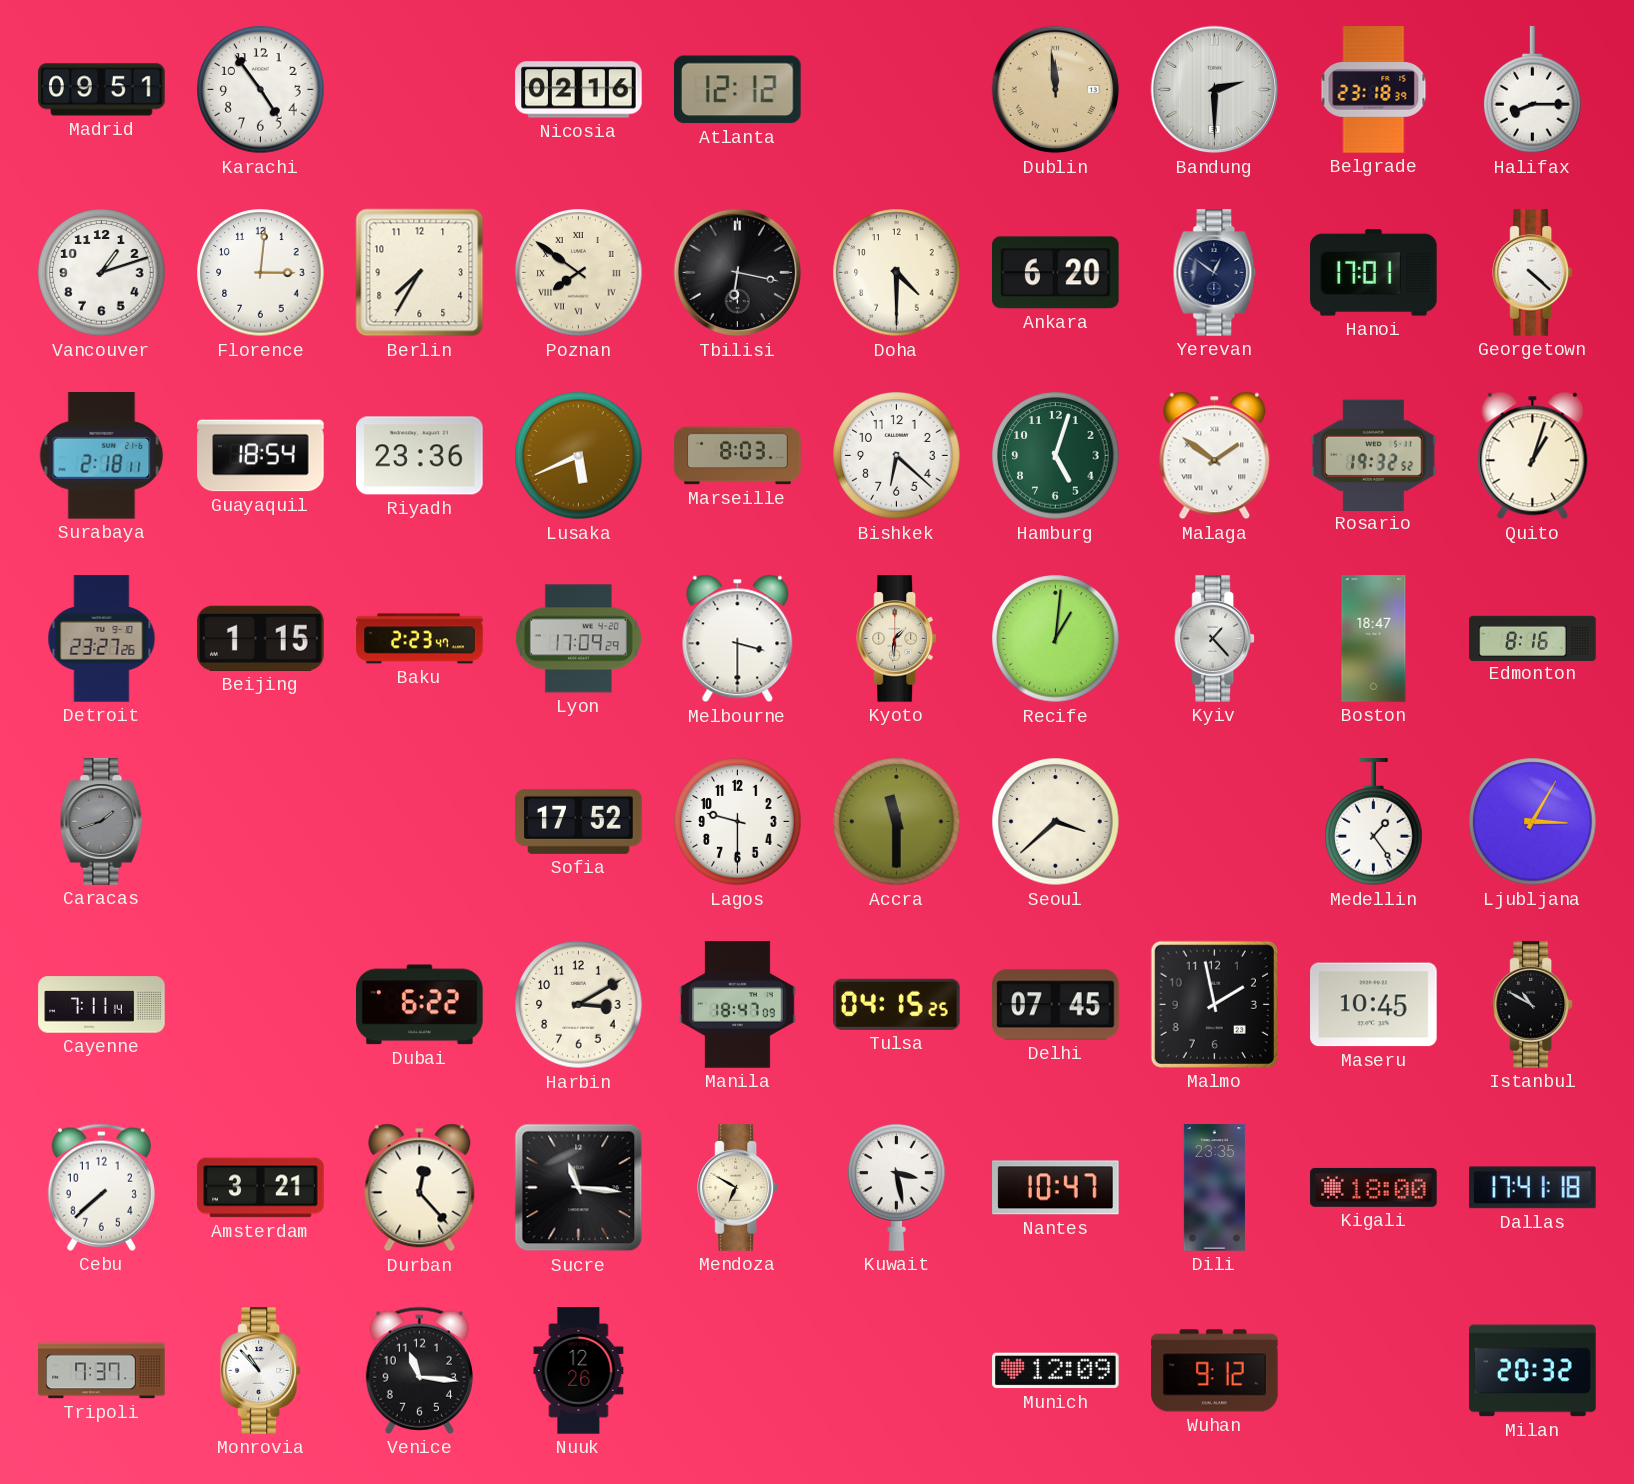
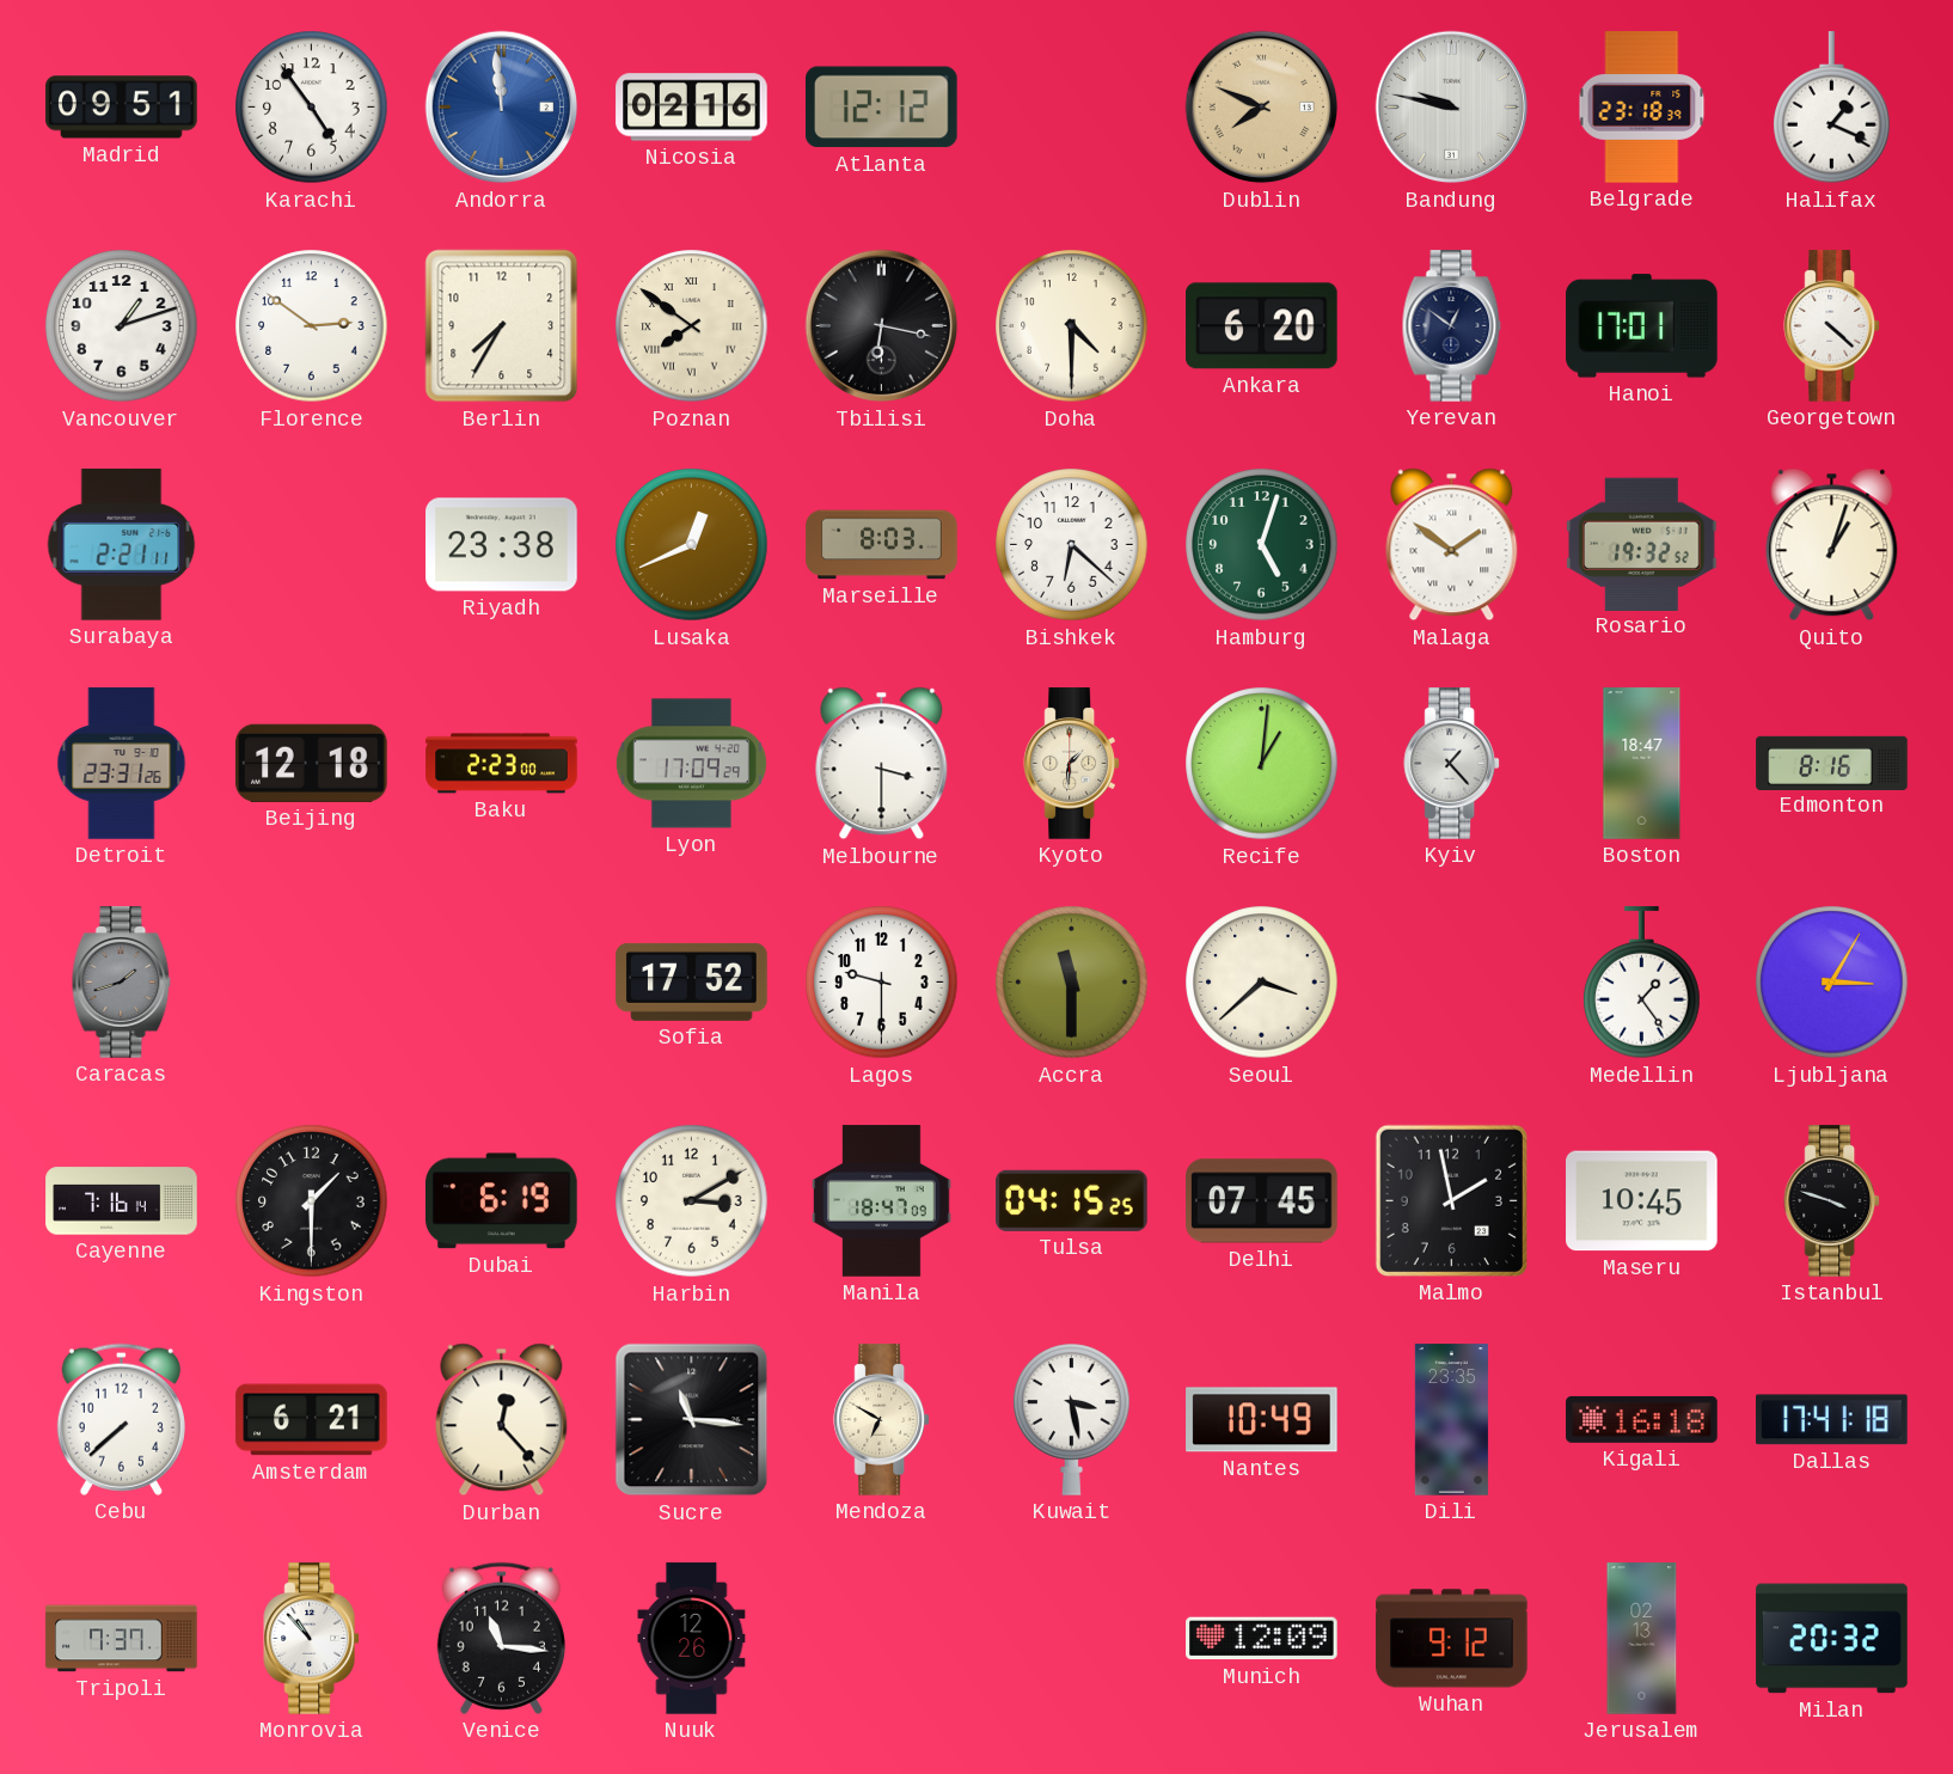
Andorra: none -> 11:59 (502, 108)
Dublin: 11:59 -> 7:49 (1262, 108)
Bandung: 2:30 -> 9:47 (1452, 108)
Halifax: 8:15 -> 1:19 (1832, 108)
Florence: 3:01 -> 2:51 (312, 326)
Surabaya: 2:18 -> 2:21 (122, 545)
Guayaquil: 18:54 -> none (261, 456)
Riyadh: 23:36 -> 23:38 (502, 545)
Lusaka: 5:41 -> 12:41 (692, 545)
Detroit: 23:27 -> 23:31 (122, 764)
Beijing: 1:15 -> 12:18 (312, 763)
Baku: 2:23:47 -> 2:23:00 (502, 764)
Cayenne: 7:11 -> 7:16 (122, 1201)
Kingston: none -> 1:30 (312, 1201)
Dubai: 6:22 -> 6:19 (502, 1201)
Istanbul: 10:50 -> 3:48 (1832, 1201)
Amsterdam: 3:21 -> 6:21 (312, 1420)
Nantes: 10:47 -> 10:49 (1262, 1420)
Kigali: 18:00 -> 16:18 (1642, 1419)
Jerusalem: none -> 02:13 (1642, 1639)
